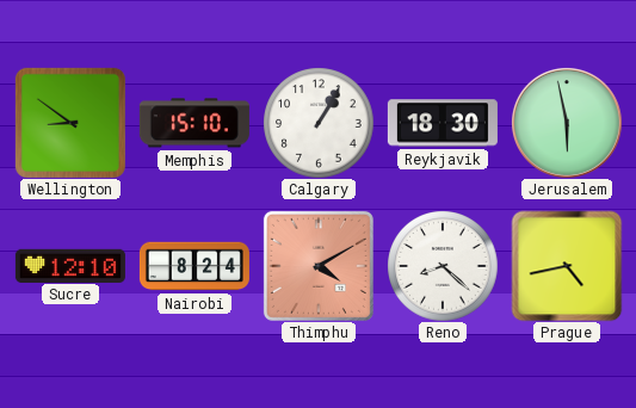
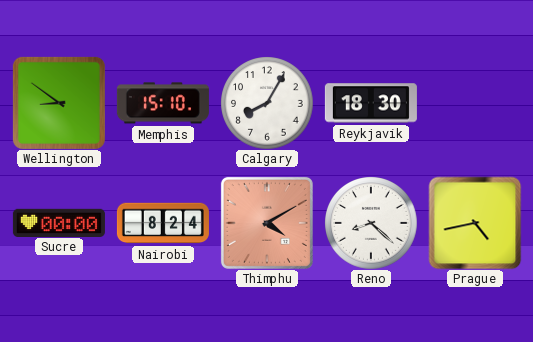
Calgary: 1:05 -> 8:05 (267, 103)
Jerusalem: 5:58 -> none (567, 123)
Sucre: 12:10 -> 00:00 (59, 222)
